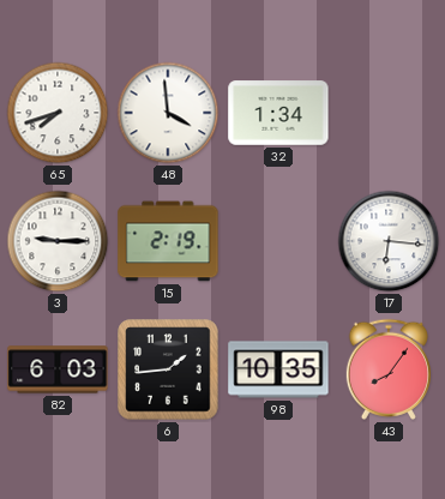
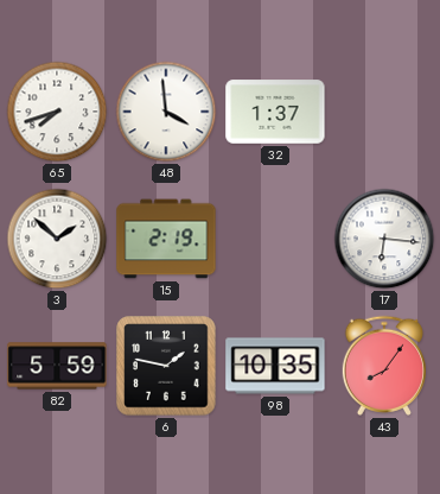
32: 1:34 -> 1:37 (275, 112)
3: 9:15 -> 1:52 (57, 239)
82: 6:03 -> 5:59 (57, 366)
6: 1:44 -> 1:47 (166, 366)
